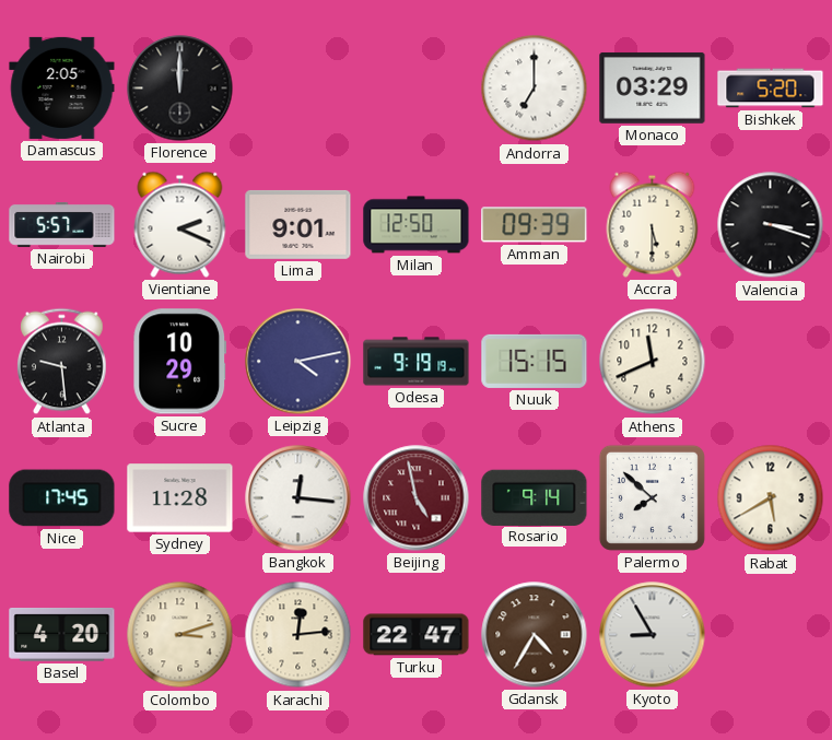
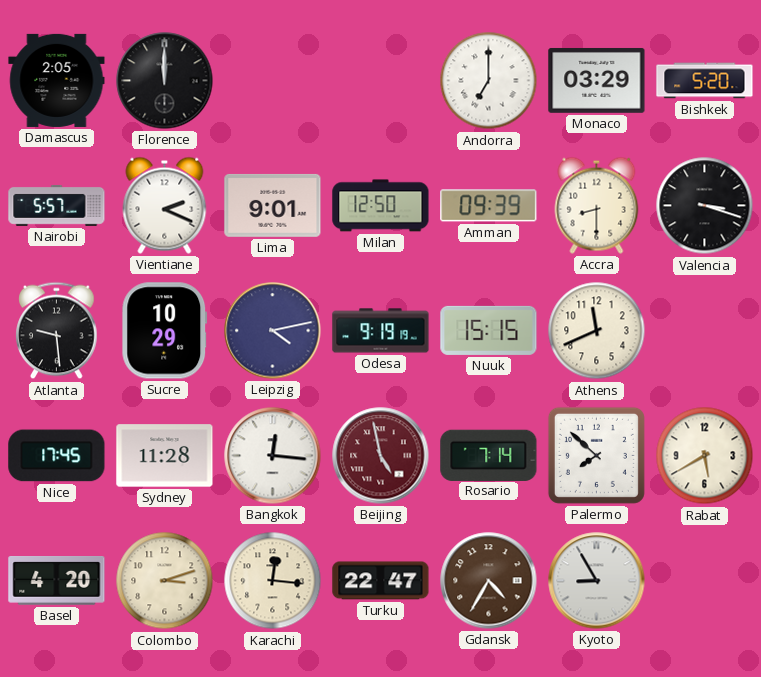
Accra: 5:30 -> 8:30 (597, 205)
Rosario: 9:14 -> 7:14 (489, 455)
Karachi: 12:14 -> 12:16 (273, 581)
